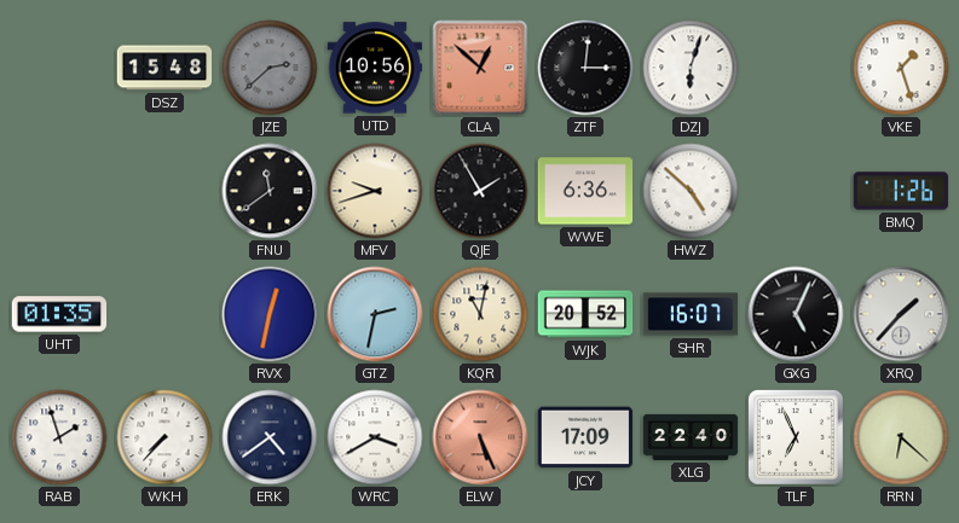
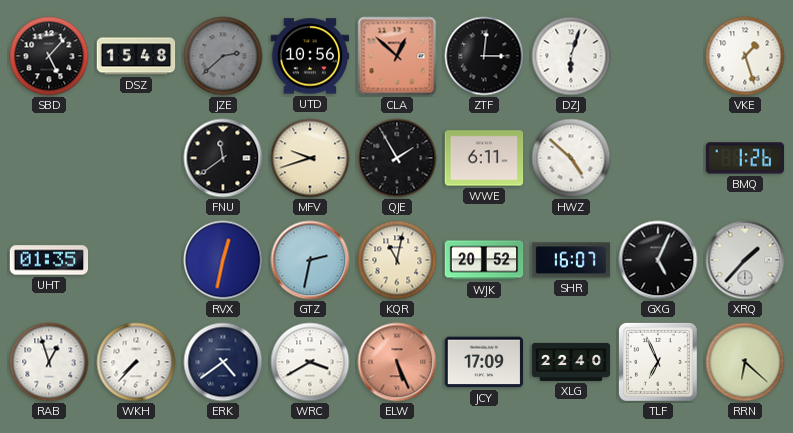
SBD: none -> 5:07 (49, 56)
WWE: 6:36 -> 6:11 (484, 158)
RAB: 1:57 -> 12:57 (49, 362)
